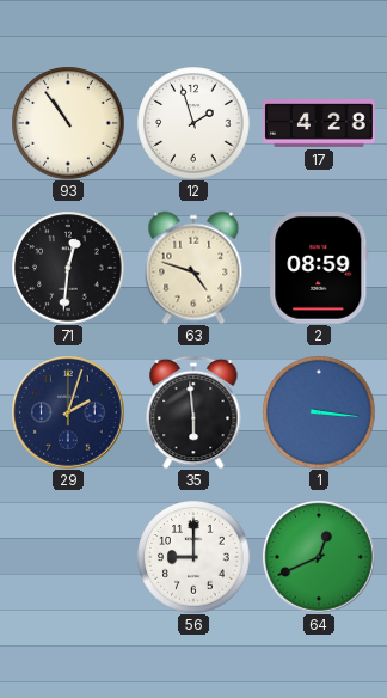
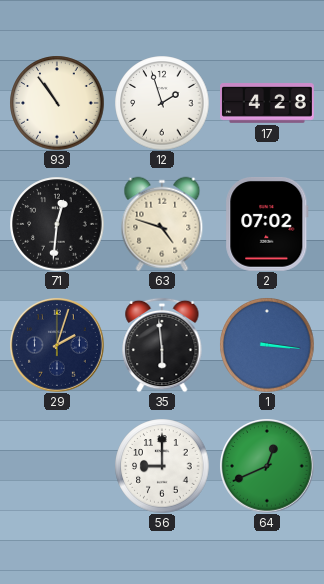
2: 08:59 -> 07:02 (267, 224)
